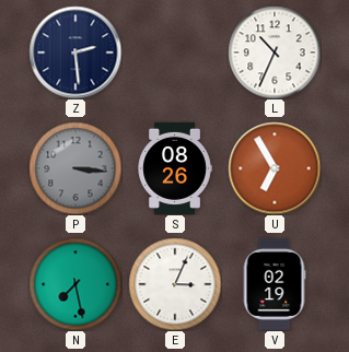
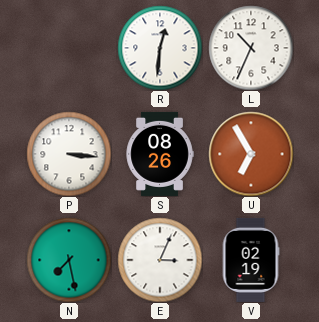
Z: 2:29 -> none (75, 52)
R: none -> 12:31 (160, 48)
P dial: grey -> white (69, 154)
